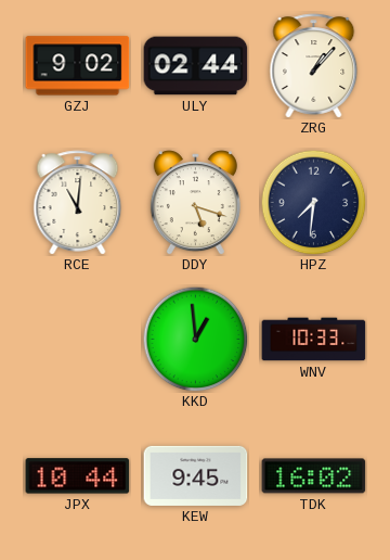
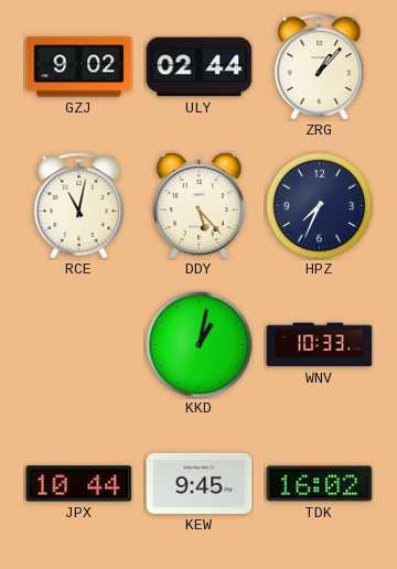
RCE: 11:01 -> 11:02 (79, 206)
DDY: 5:18 -> 5:23 (198, 206)
HPZ: 7:31 -> 7:34 (319, 205)
KKD: 12:59 -> 1:02 (198, 344)
